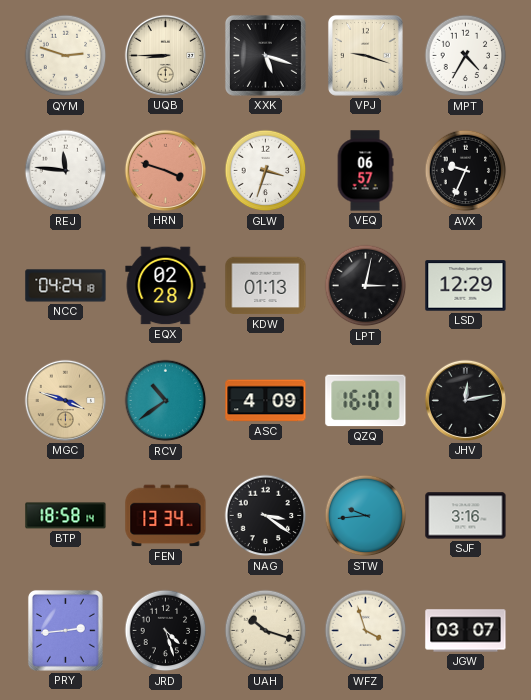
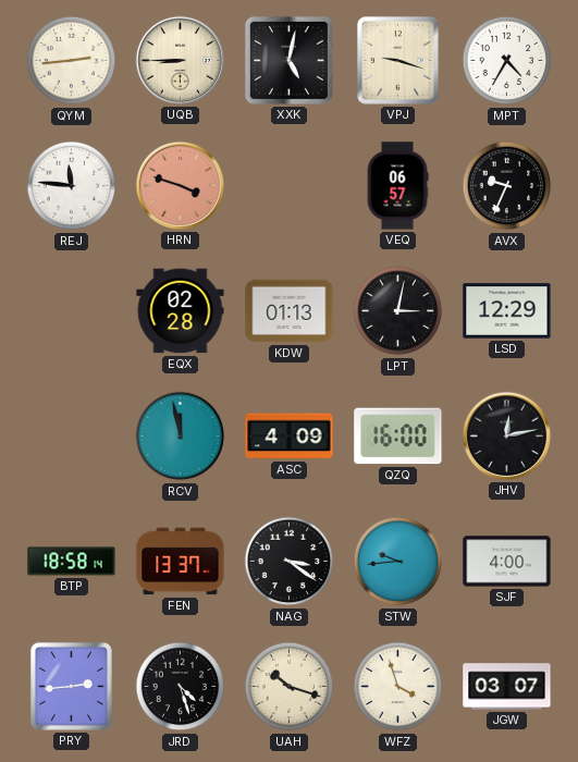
QYM: 2:48 -> 2:44 (72, 61)
XXK: 5:18 -> 5:02 (288, 60)
GLW: 3:33 -> none (266, 171)
NCC: 04:24 -> none (66, 286)
MGC: 3:48 -> none (65, 400)
RCV: 10:39 -> 11:58 (181, 437)
QZQ: 16:01 -> 16:00 (398, 437)
FEN: 13:34 -> 13:37 (181, 562)
SJF: 3:16 -> 4:00 (507, 562)
